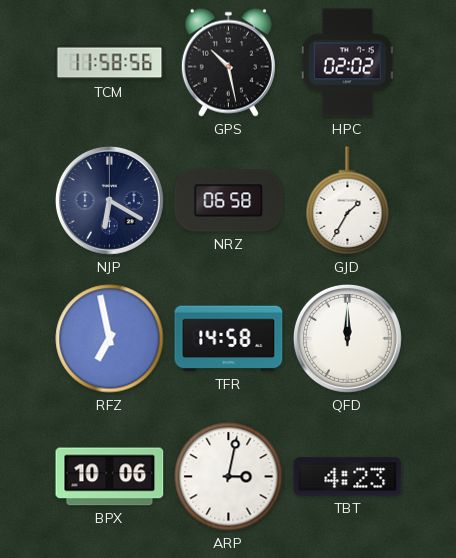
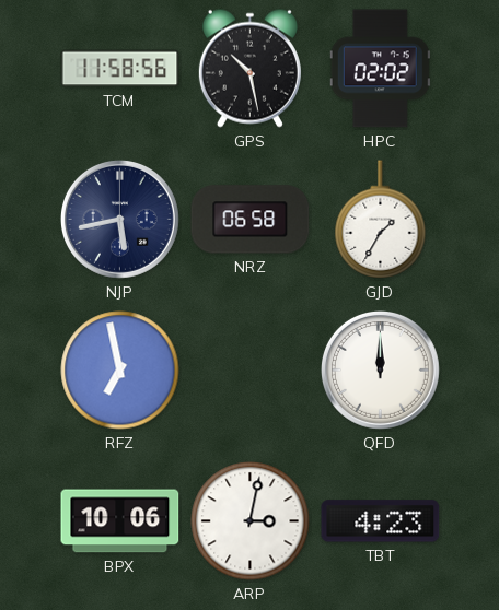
NJP: 6:20 -> 5:43 (119, 219)
TFR: 14:58 -> none (229, 339)
